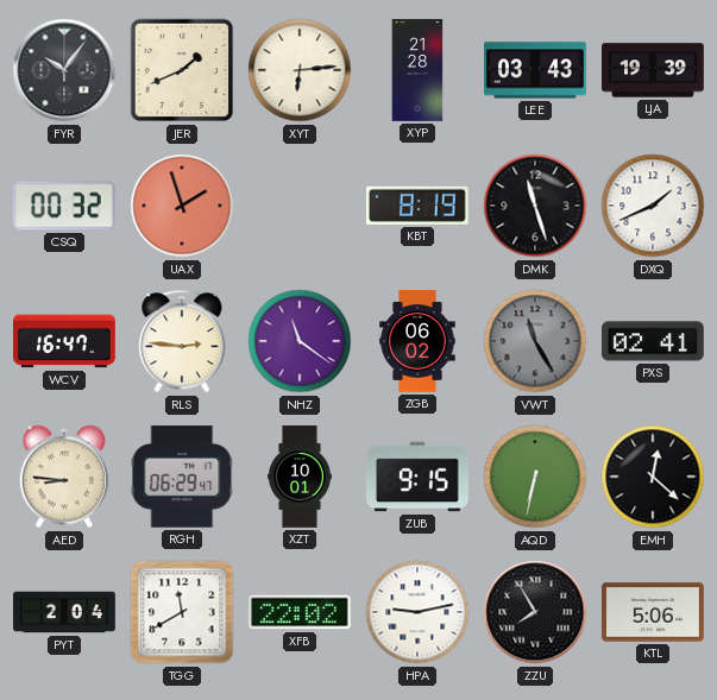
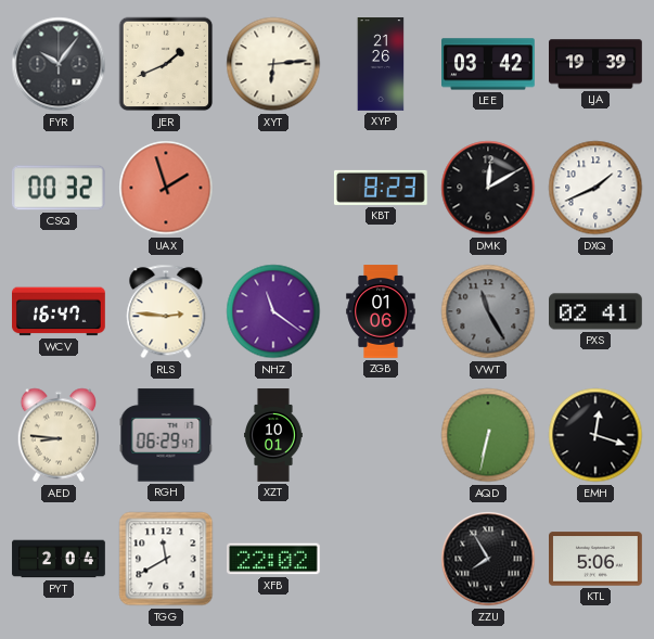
XYP: 21:28 -> 21:26 (381, 64)
LEE: 03:43 -> 03:42 (489, 64)
KBT: 8:19 -> 8:23 (381, 188)
DMK: 11:27 -> 12:10 (488, 188)
ZGB: 06:02 -> 01:06 (381, 311)
ZUB: 9:15 -> none (419, 477)
EMH: 12:22 -> 12:18 (595, 435)
HPA: 9:13 -> none (417, 612)
